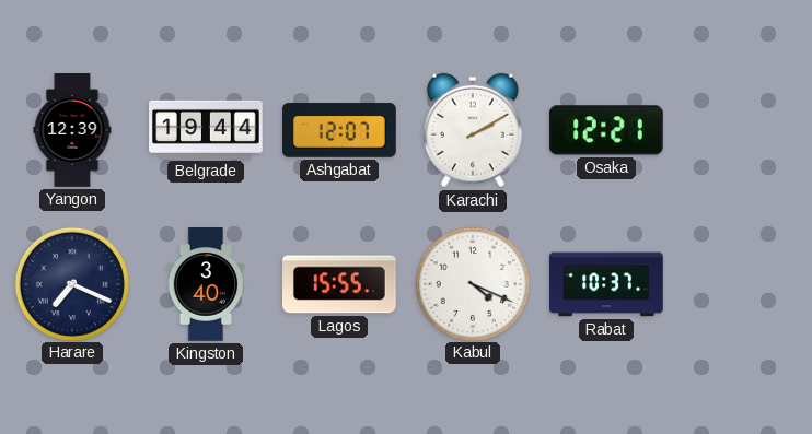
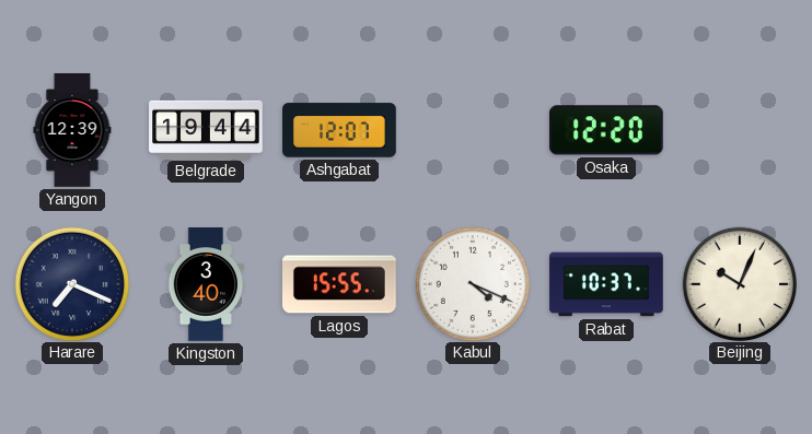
Karachi: 2:10 -> none (473, 130)
Osaka: 12:21 -> 12:20 (606, 130)
Beijing: none -> 10:04 (739, 283)
